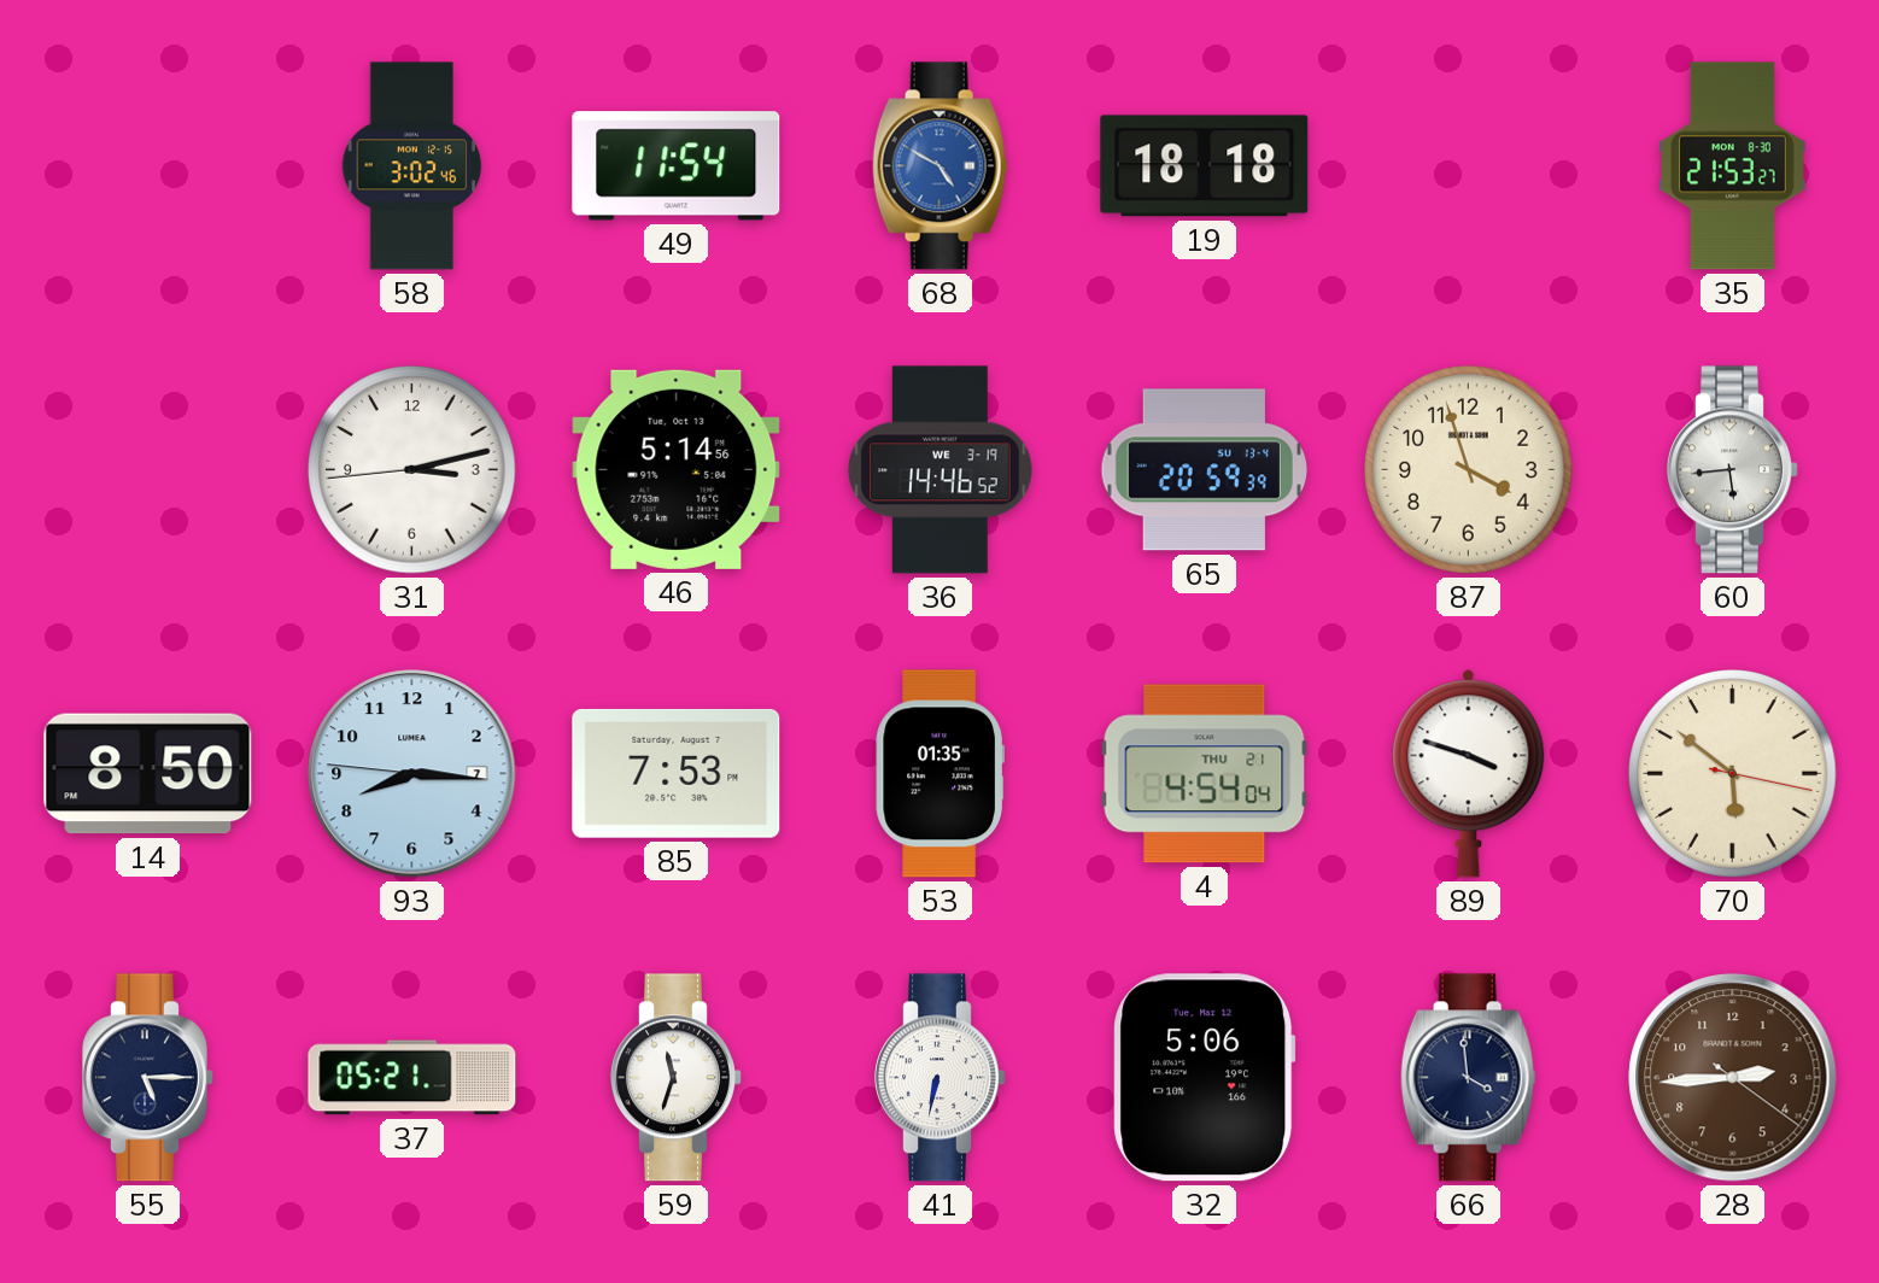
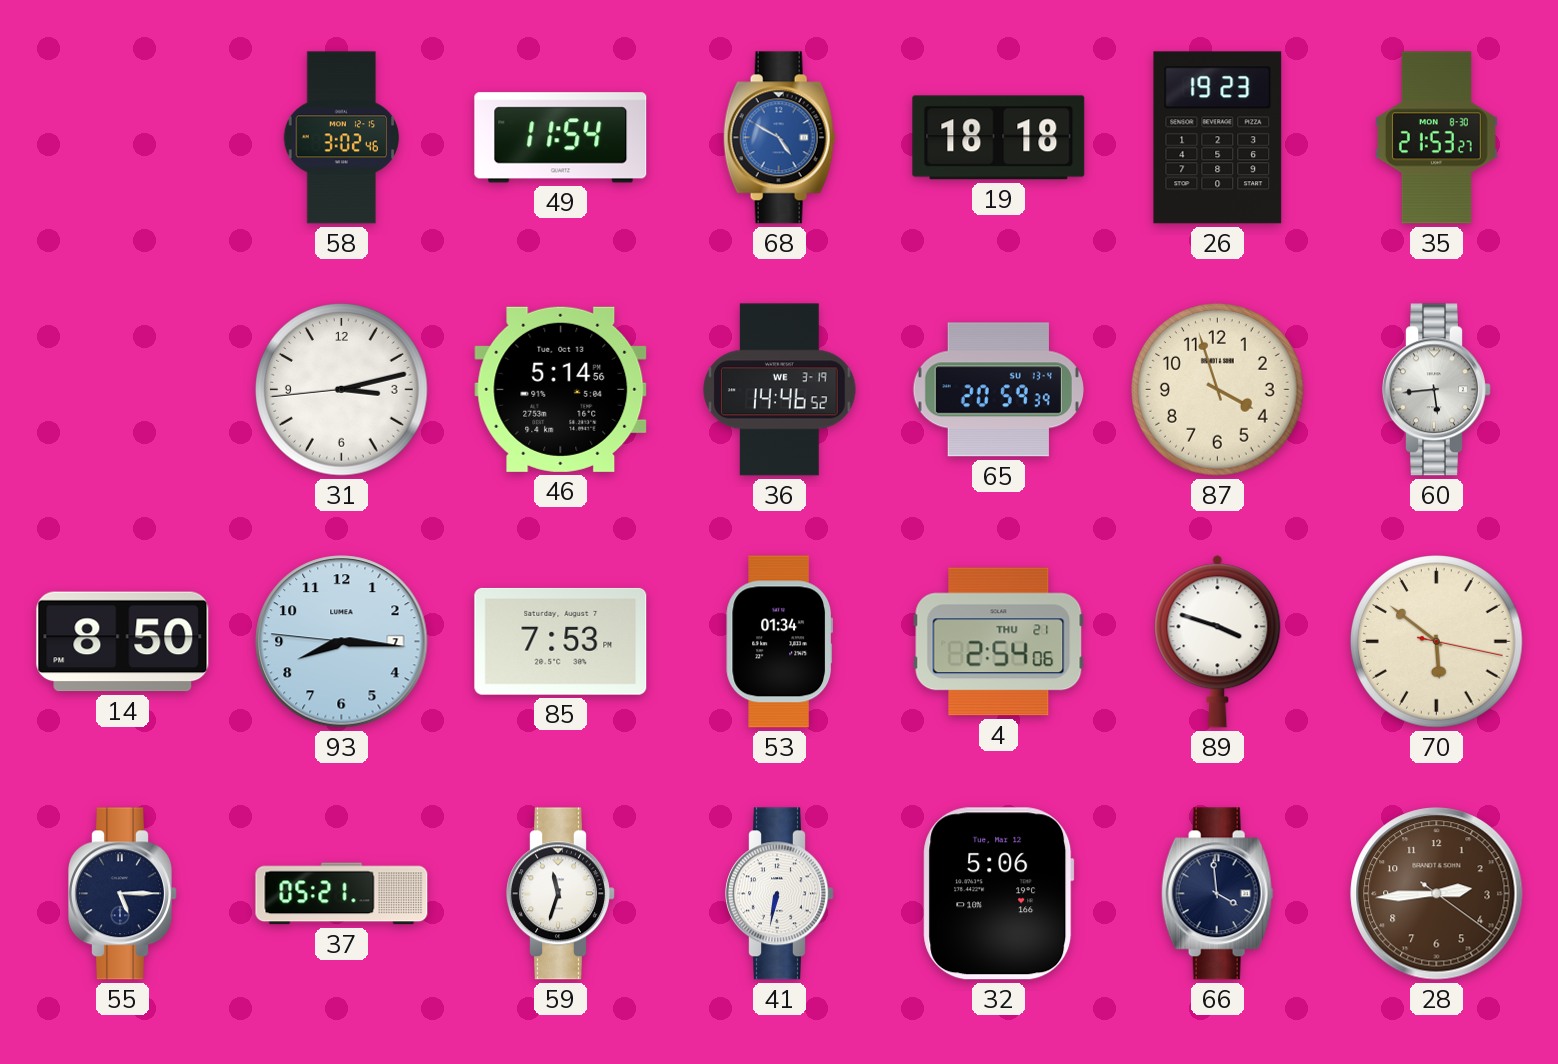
26: none -> 19:23 (1218, 138)
53: 01:35 -> 01:34 (779, 642)
4: 4:54 -> 2:54 (999, 642)
